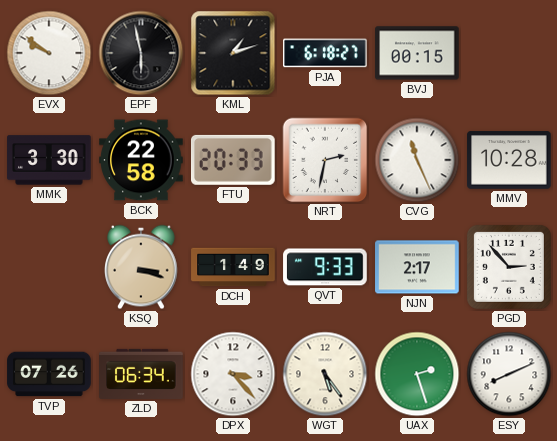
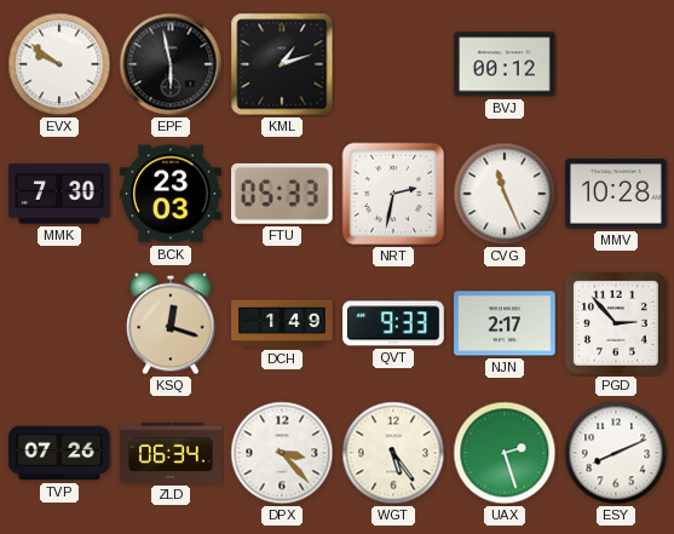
PJA: 6:18 -> none (325, 53)
BVJ: 00:15 -> 00:12 (505, 64)
MMK: 3:30 -> 7:30 (59, 194)
BCK: 22:58 -> 23:03 (171, 194)
FTU: 20:33 -> 05:33 (283, 194)
KSQ: 3:18 -> 12:18 (171, 323)
